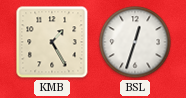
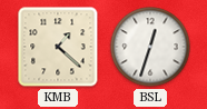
KMB: 1:25 -> 1:22 (58, 47)
